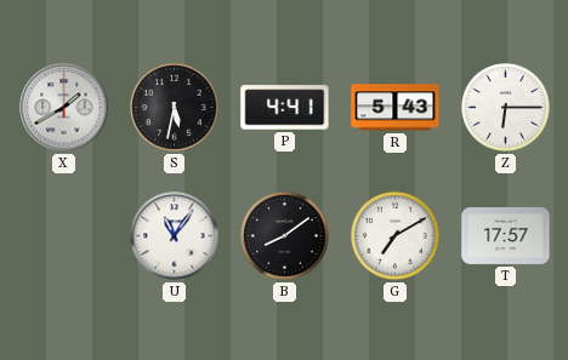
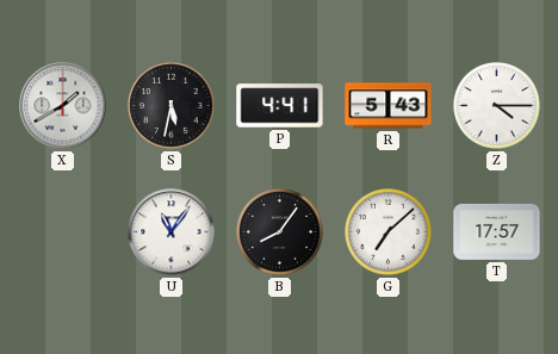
Z: 6:15 -> 4:15 (497, 106)
B: 8:09 -> 8:06 (280, 232)
G: 7:10 -> 7:08 (389, 232)
